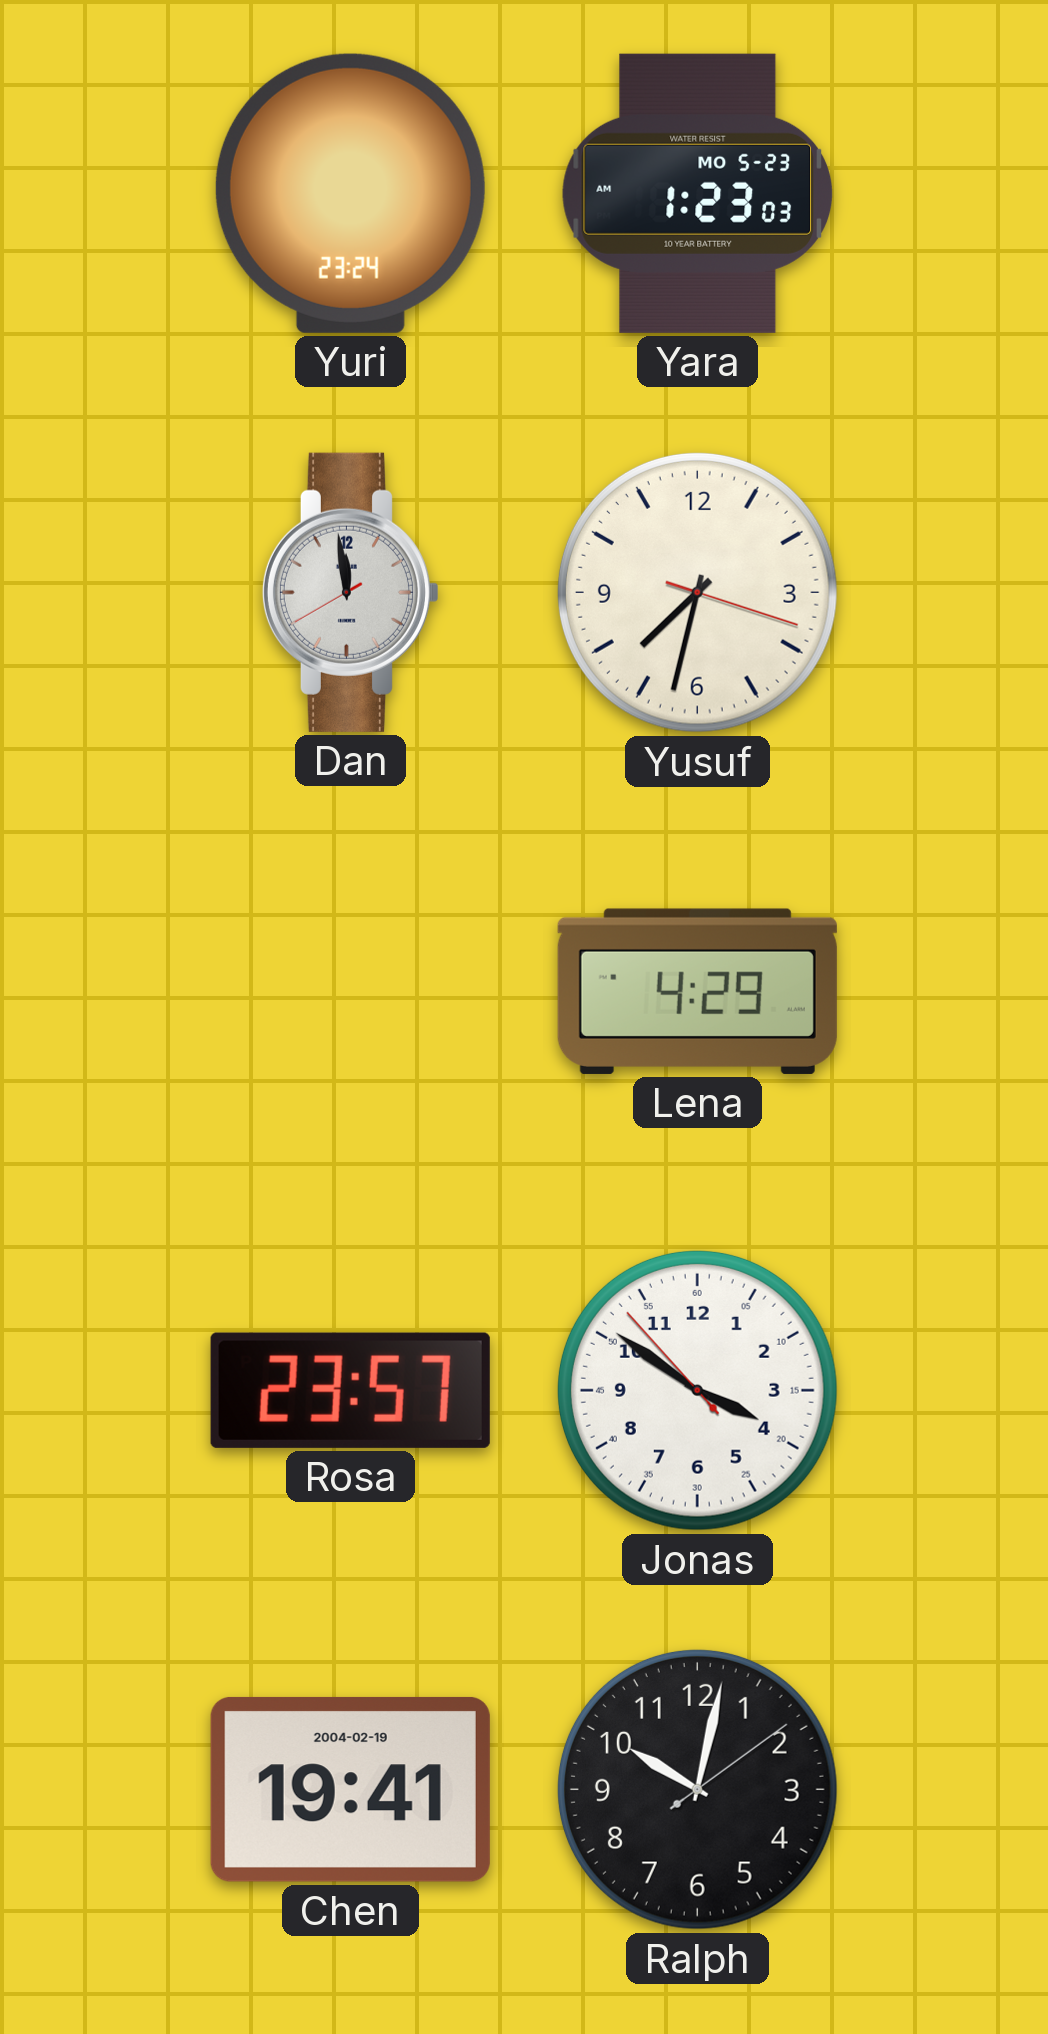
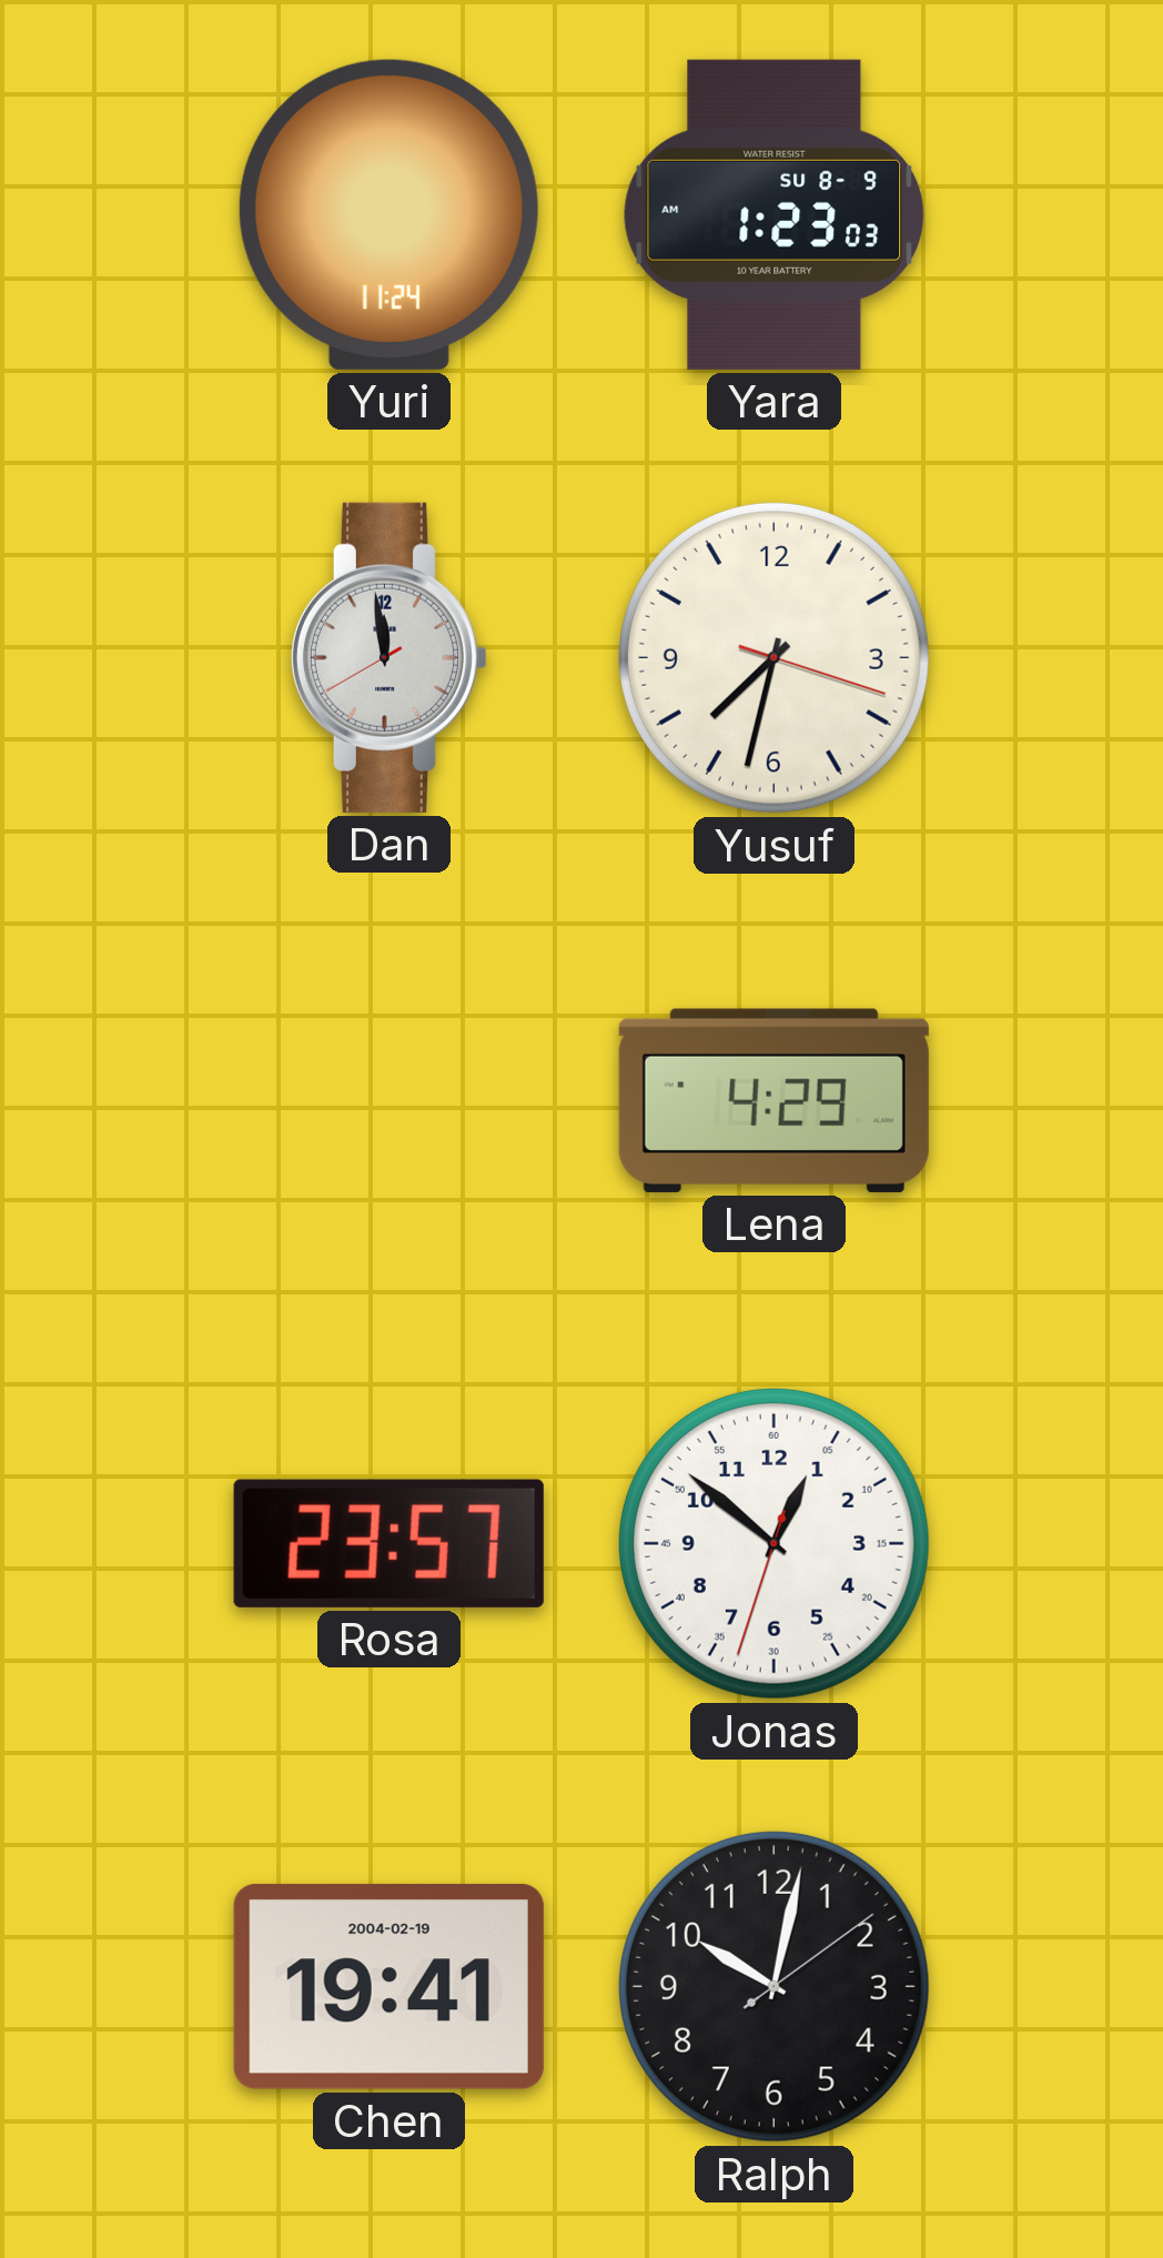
Yuri: 23:24 -> 11:24 (388, 214)
Yara date: MO 5-23 -> SU 8-9 (773, 214)
Jonas: 3:50 -> 12:51 (773, 1543)
